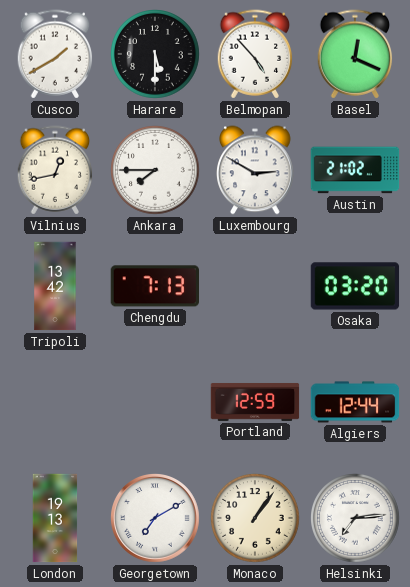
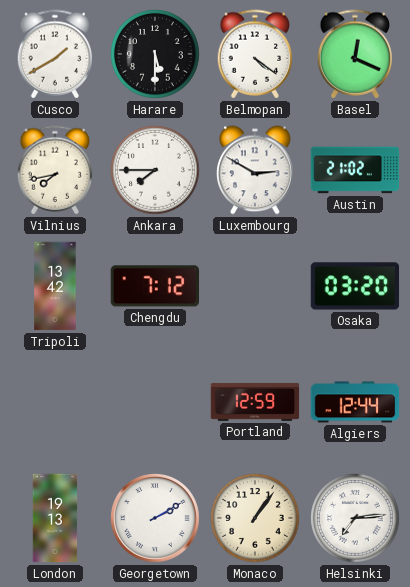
Belmopan: 4:53 -> 4:21 (255, 54)
Vilnius: 12:43 -> 7:43 (55, 170)
Chengdu: 7:13 -> 7:12 (154, 286)
Georgetown: 7:10 -> 2:10 (156, 519)
